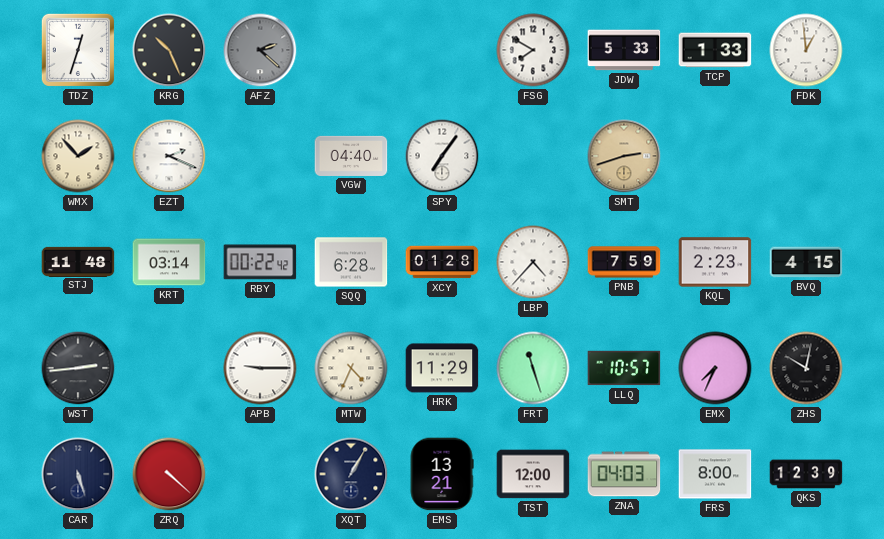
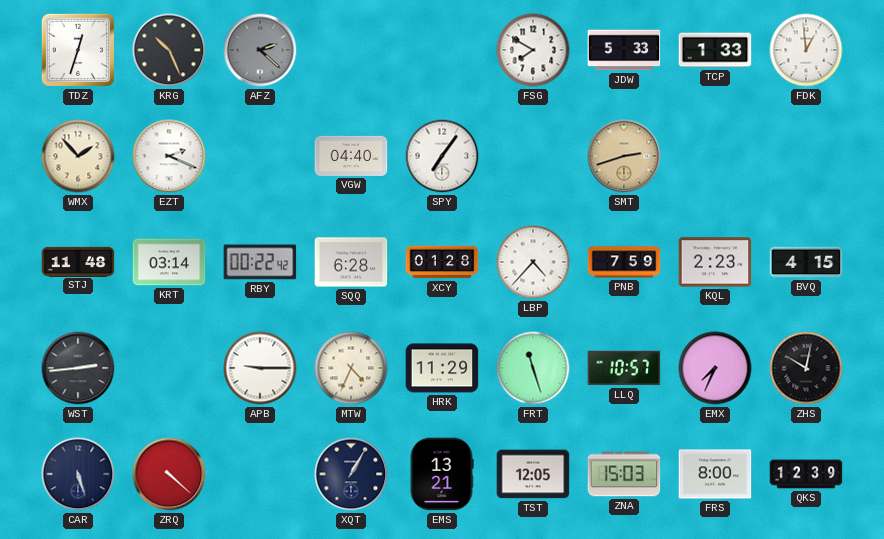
TST: 12:00 -> 12:05 (533, 474)
ZNA: 04:03 -> 15:03 (624, 474)
